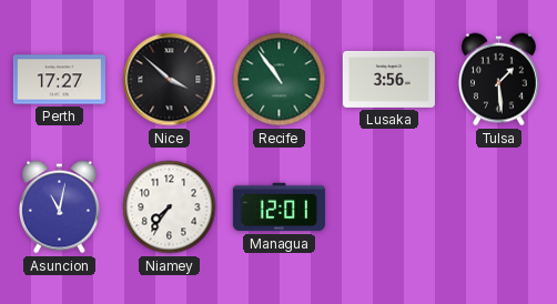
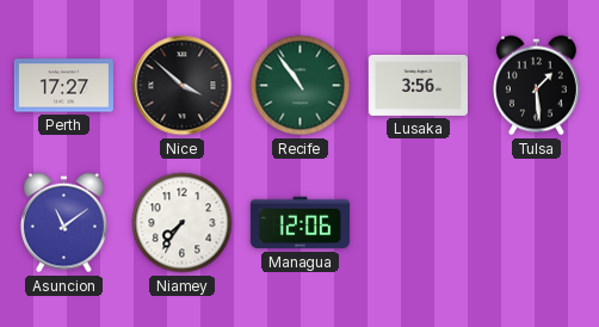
Asuncion: 11:02 -> 11:09 (63, 223)
Managua: 12:01 -> 12:06 (299, 223)
